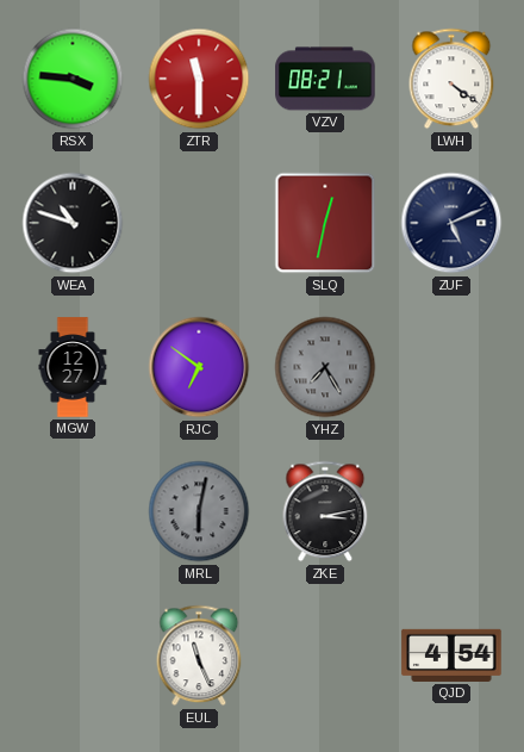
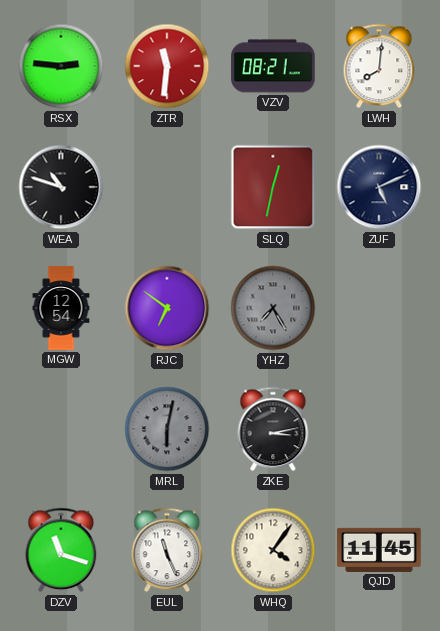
RSX: 3:46 -> 2:46 (61, 66)
ZTR: 11:30 -> 11:31 (167, 66)
LWH: 4:21 -> 8:01 (379, 66)
MGW: 12:27 -> 12:54 (61, 308)
DZV: none -> 11:18 (61, 550)
WHQ: none -> 4:06 (273, 550)
QJD: 4:54 -> 11:45 (379, 550)
